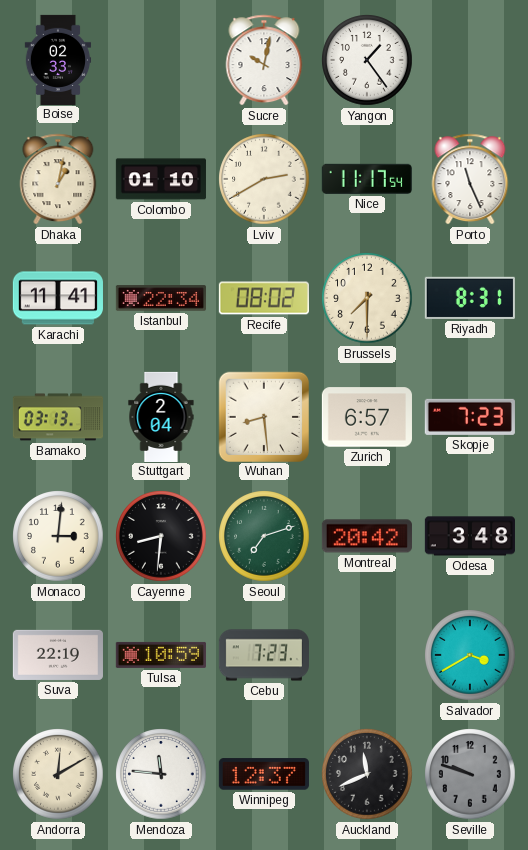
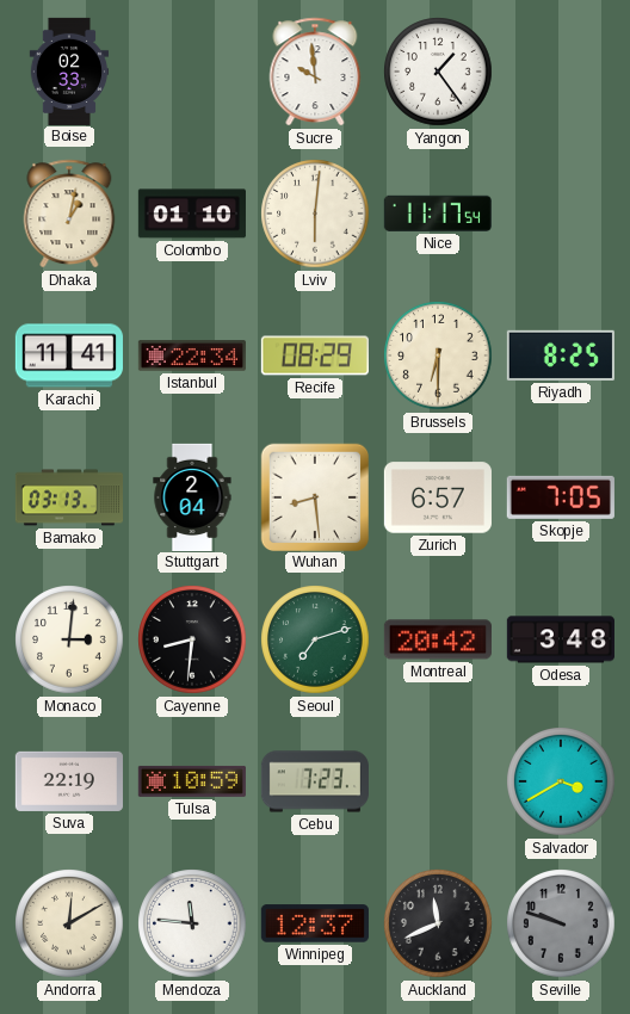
Sucre: 10:02 -> 9:59 (315, 72)
Lviv: 2:40 -> 6:01 (315, 214)
Porto: 11:26 -> none (470, 179)
Recife: 08:02 -> 08:29 (315, 355)
Brussels: 7:30 -> 6:30 (438, 355)
Riyadh: 8:31 -> 8:25 (561, 355)
Skopje: 7:23 -> 7:05 (561, 497)
